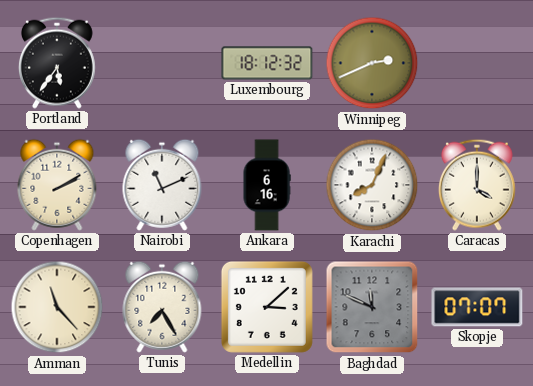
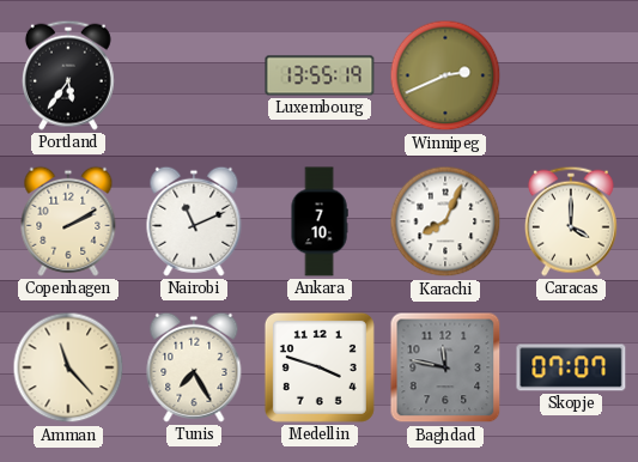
Luxembourg: 18:12 -> 13:55 (320, 75)
Ankara: 6:16 -> 7:10 (320, 221)
Medellin: 3:08 -> 3:48 (320, 367)
Baghdad: 11:49 -> 11:47 (445, 367)
